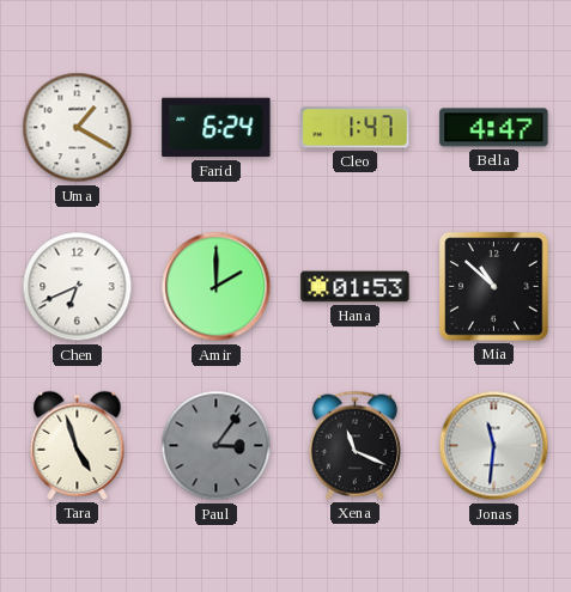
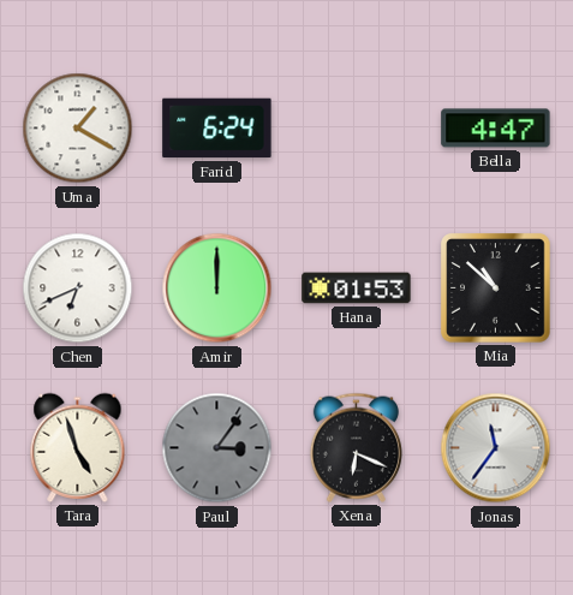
Cleo: 1:47 -> none (356, 128)
Amir: 2:00 -> 12:00 (217, 288)
Xena: 11:19 -> 6:19 (356, 447)
Jonas: 11:31 -> 11:36 (496, 448)
